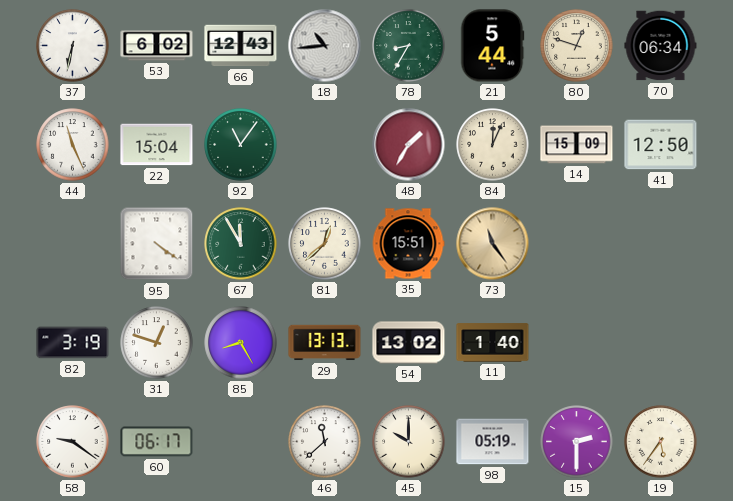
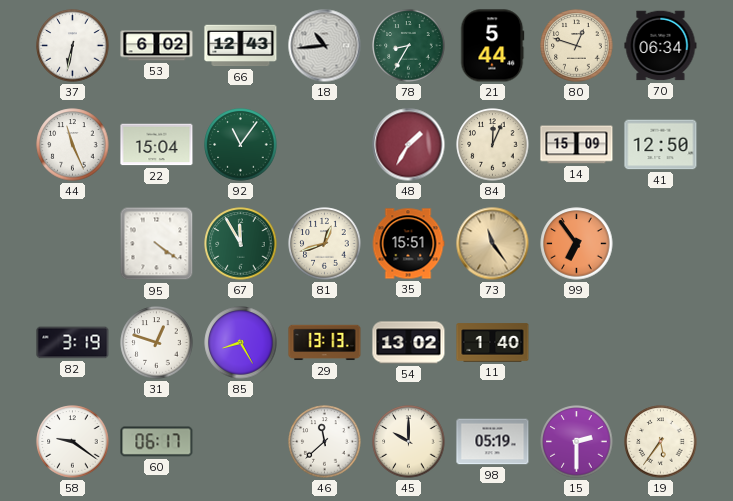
81: 12:38 -> 12:42 (325, 244)
99: none -> 6:54 (577, 244)
